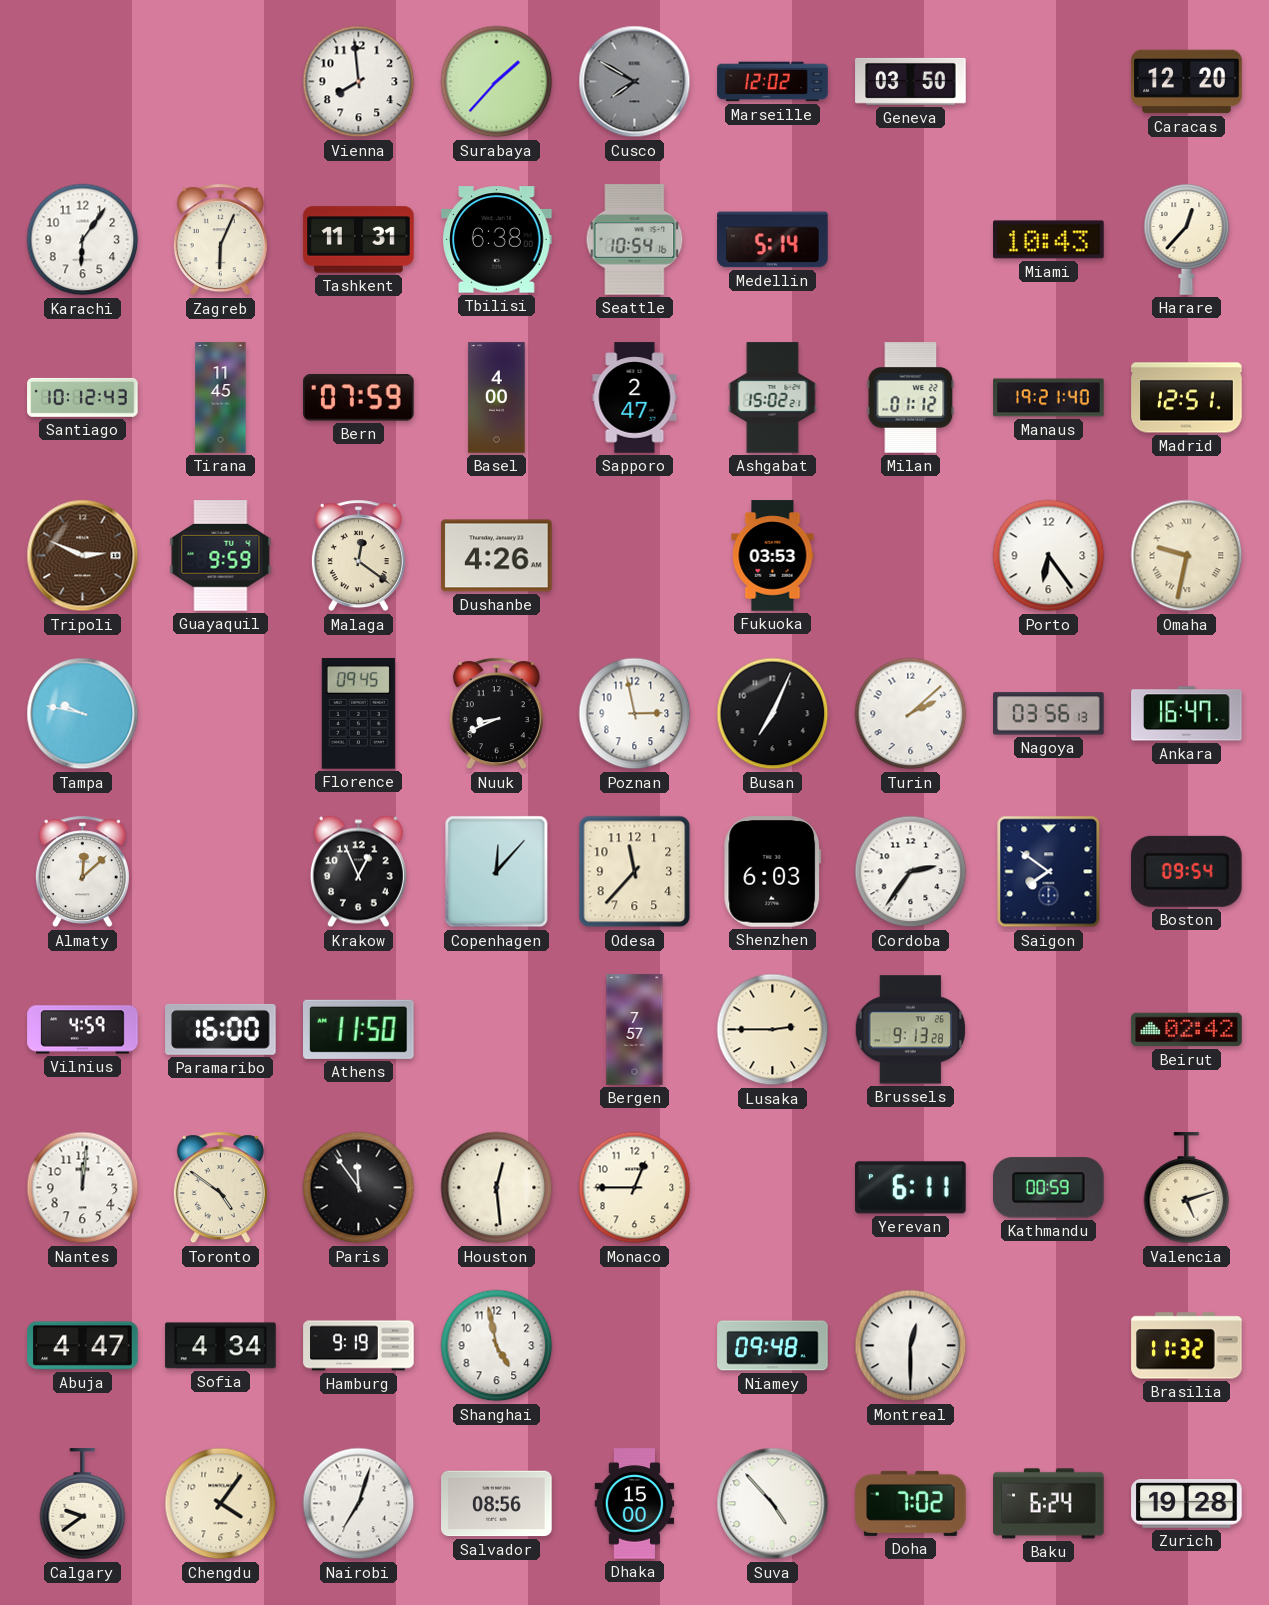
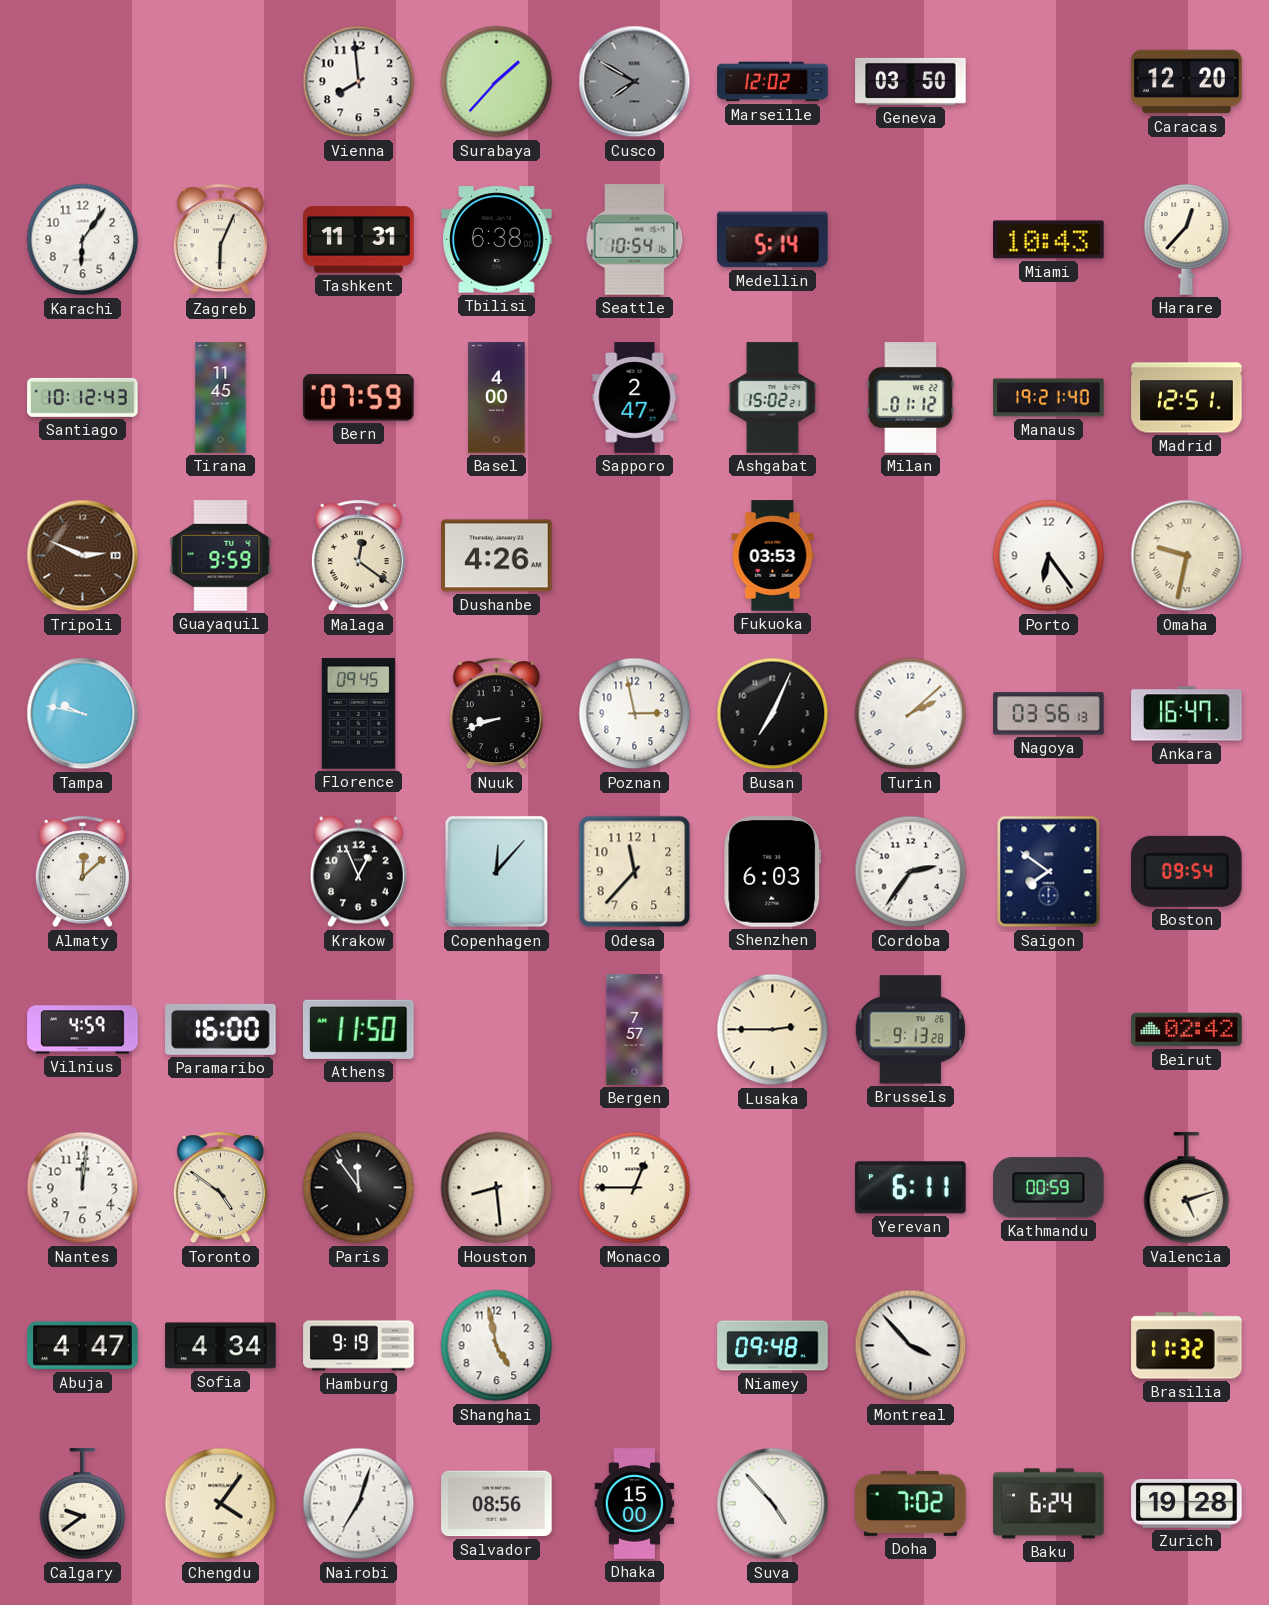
Nuuk: 8:41 -> 8:42 (496, 714)
Houston: 12:29 -> 8:29 (497, 1188)
Montreal: 12:30 -> 3:53 (911, 1346)
